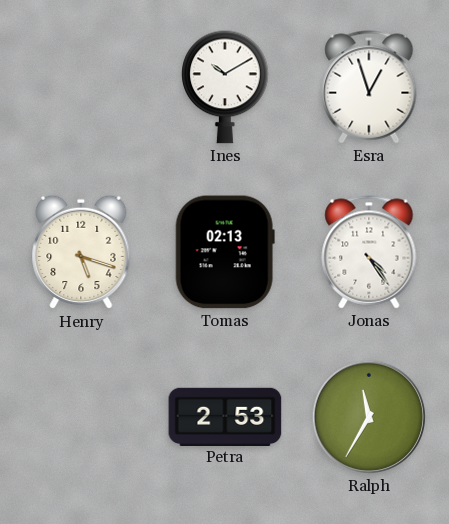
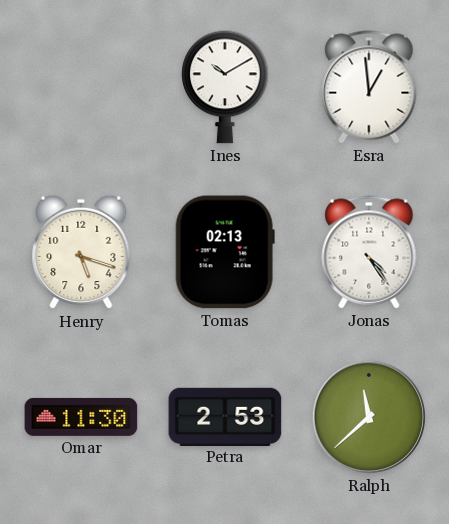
Esra: 12:57 -> 12:59 (369, 87)
Omar: none -> 11:30 (81, 417)
Ralph: 11:35 -> 11:38 (369, 417)
